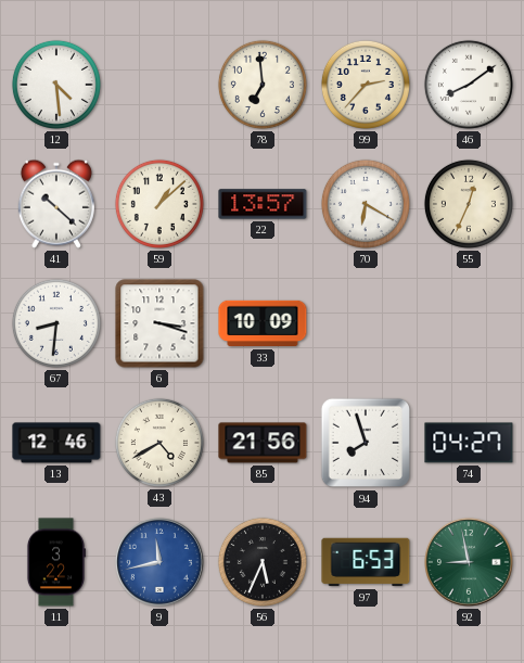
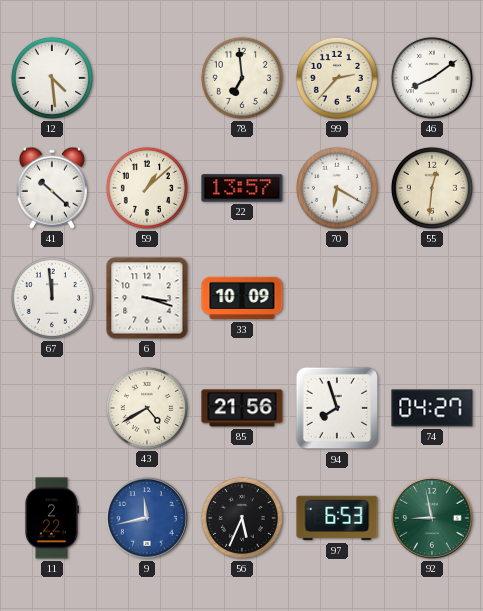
55: 12:34 -> 12:31 (432, 188)
67: 8:31 -> 11:59 (52, 298)
13: 12:46 -> none (56, 443)
11: 3:22 -> 2:22 (51, 518)
